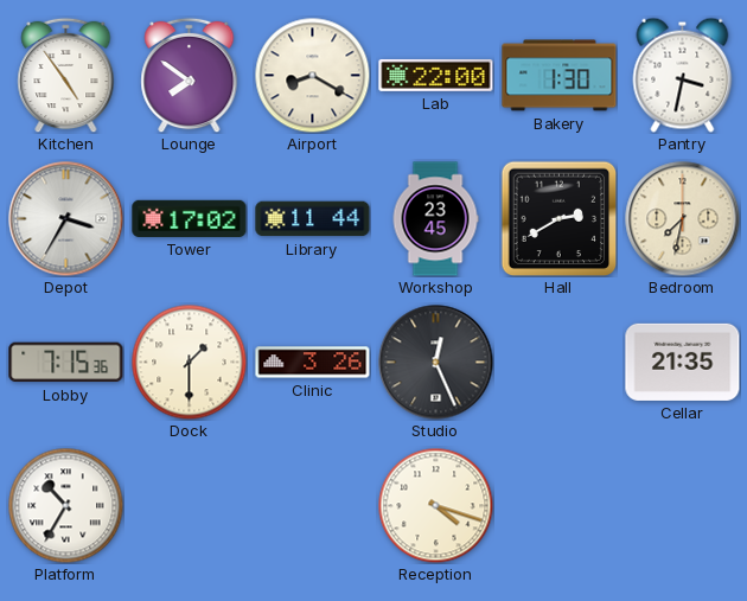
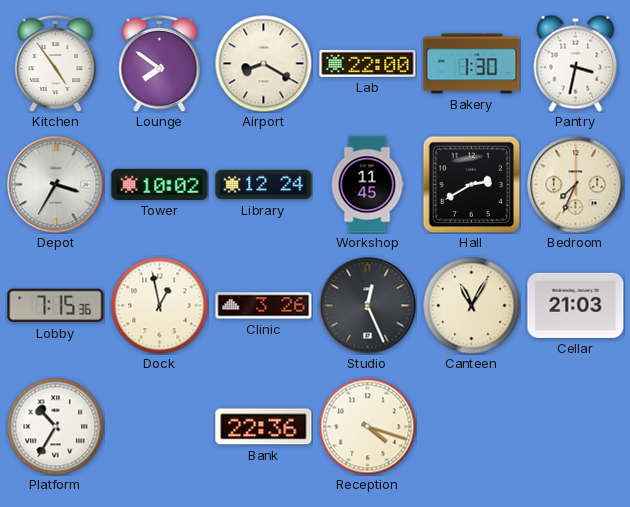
Tower: 17:02 -> 10:02 (160, 184)
Library: 11:44 -> 12:24 (264, 185)
Workshop: 23:45 -> 11:45 (367, 185)
Bedroom: 7:32 -> 7:34 (576, 185)
Dock: 1:30 -> 12:58 (159, 305)
Canteen: none -> 11:05 (471, 305)
Cellar: 21:35 -> 21:03 (576, 305)
Bank: none -> 22:36 (264, 427)
